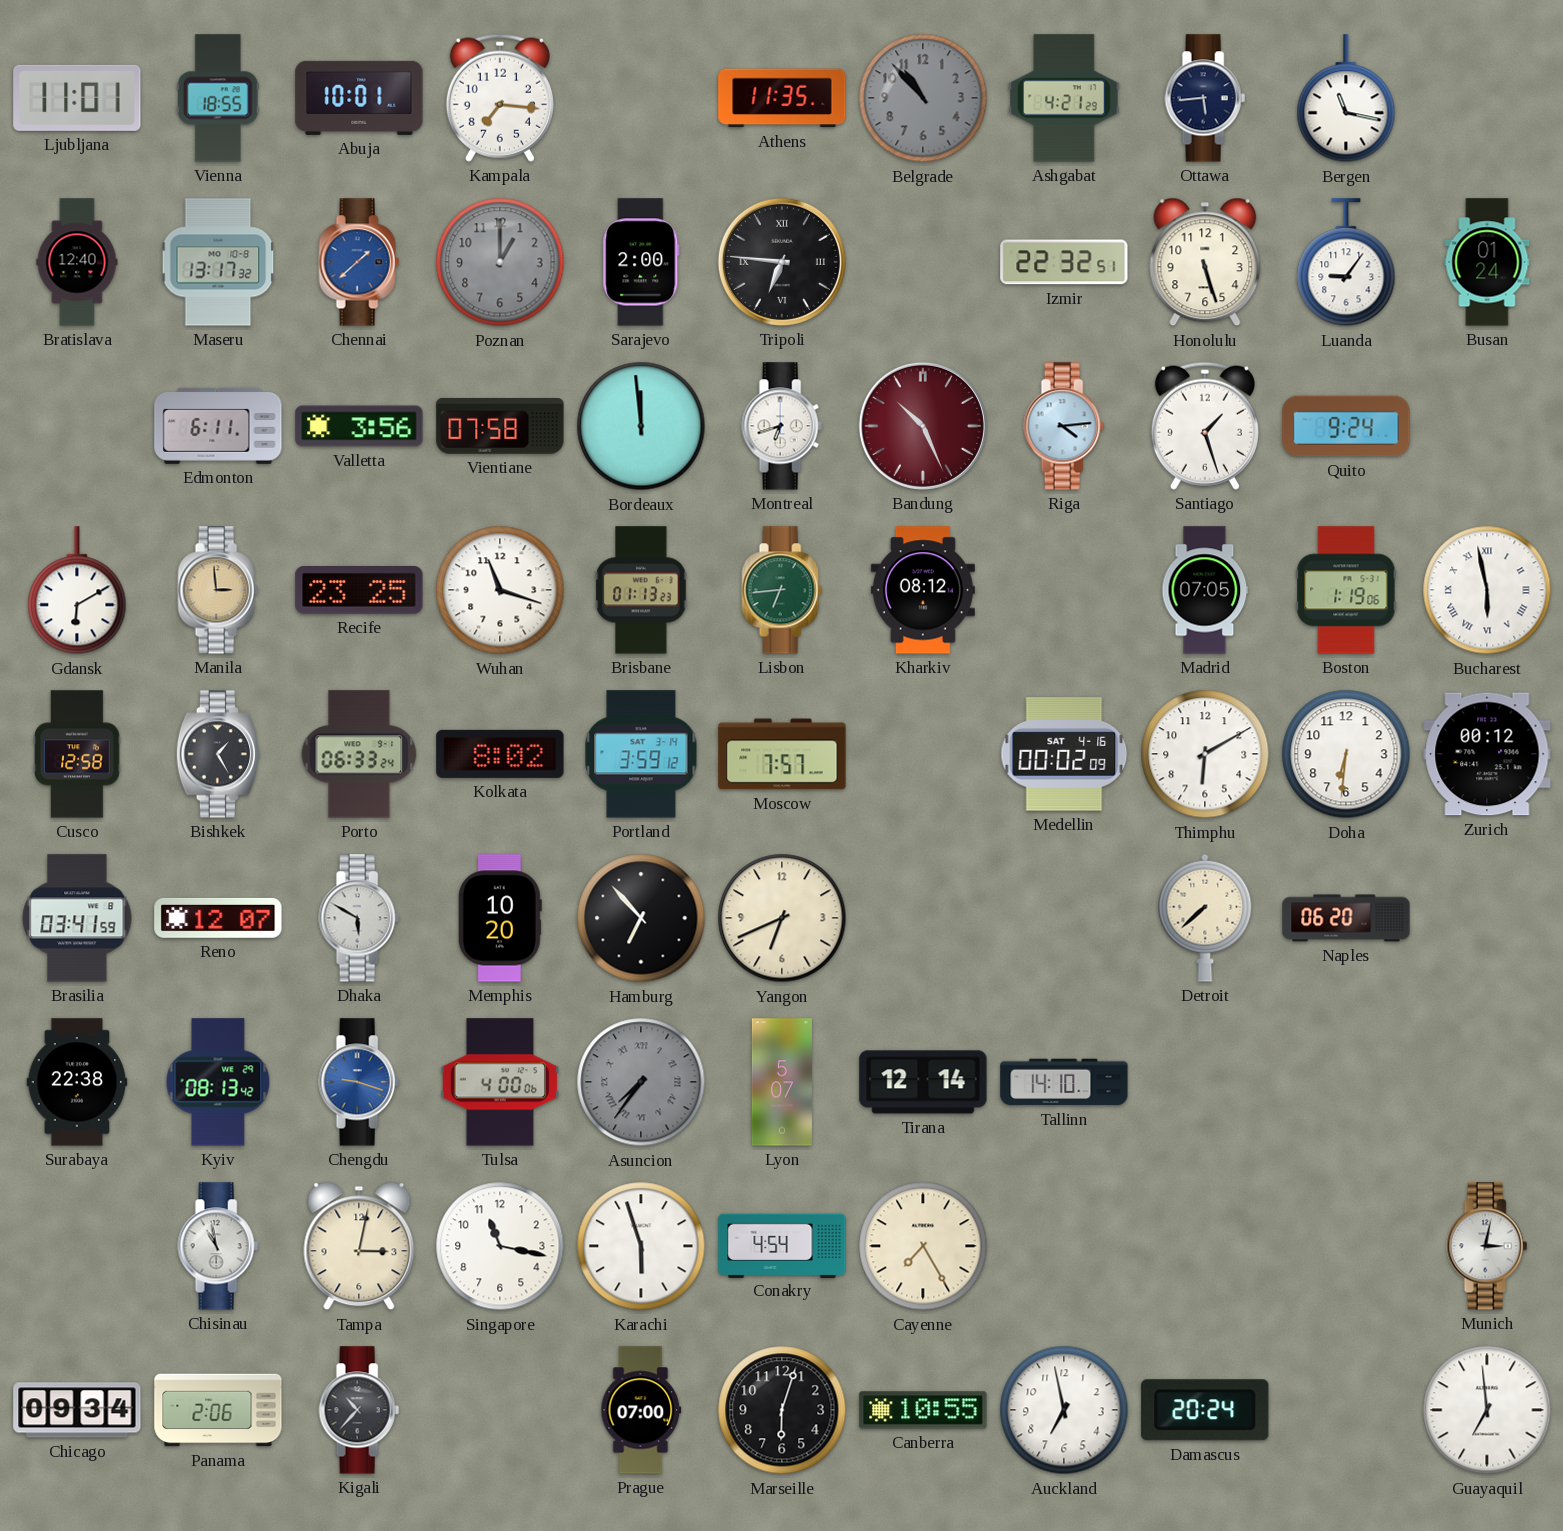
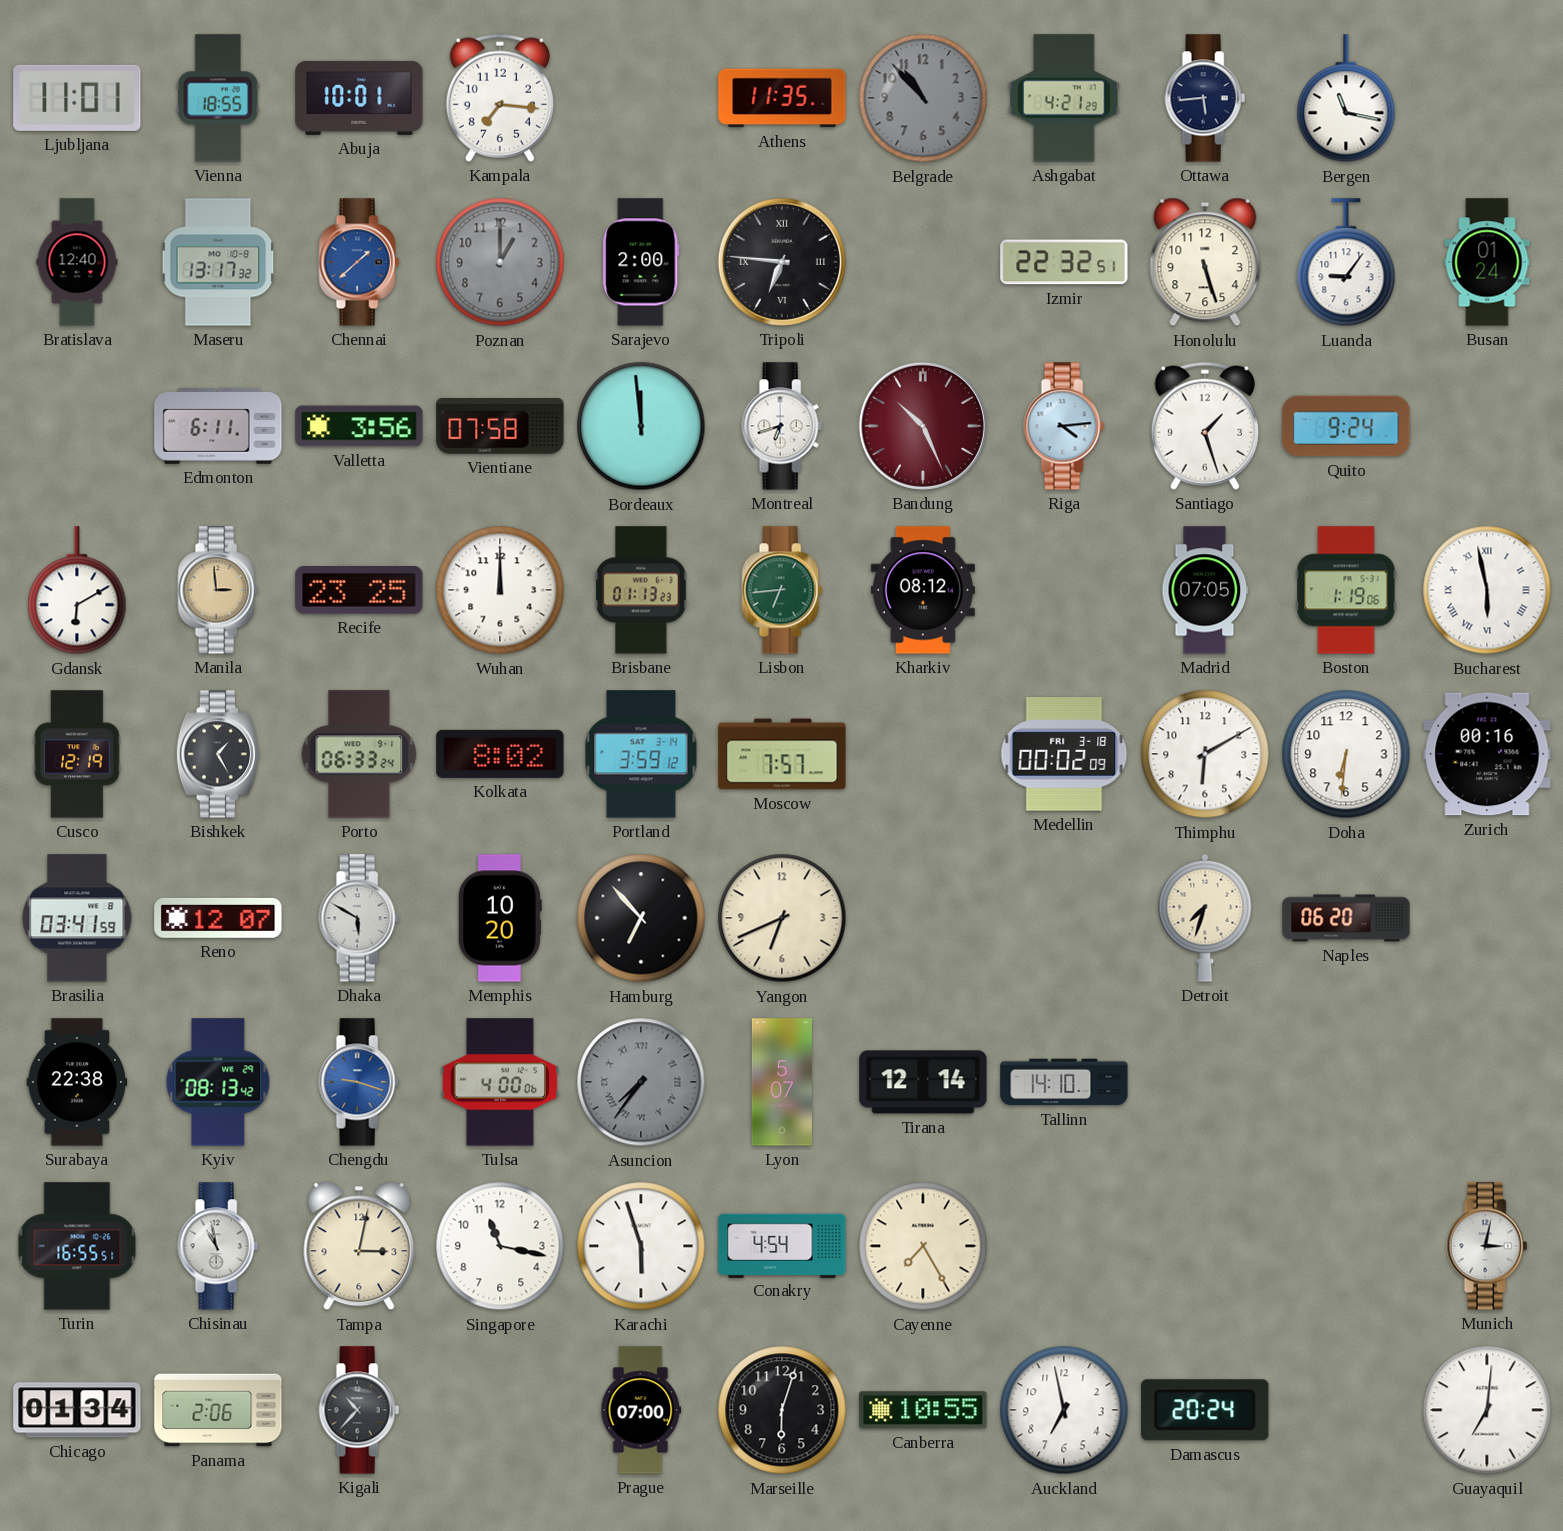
Wuhan: 11:18 -> 12:00 (500, 590)
Cusco: 12:58 -> 12:19 (77, 754)
Medellin date: SAT 4-16 -> FRI 3-18 (1064, 754)
Zurich: 00:12 -> 00:16 (1487, 754)
Detroit: 7:38 -> 7:33 (1205, 918)
Turin: none -> 16:55 (77, 1246)
Chicago: 09:34 -> 01:34 (77, 1410)
Guayaquil: 6:59 -> 7:01 (1487, 1410)
